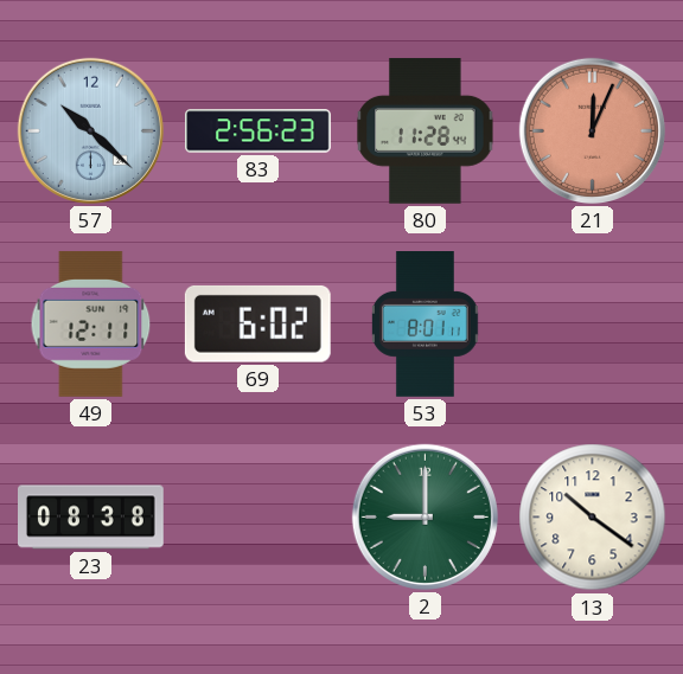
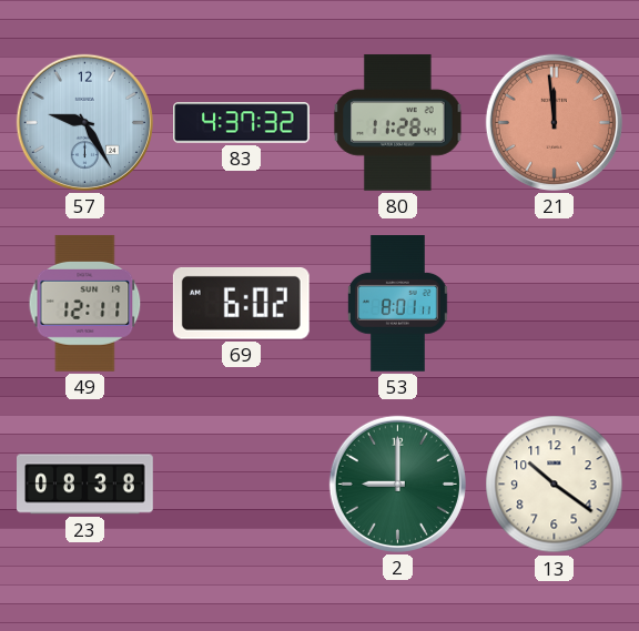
57: 10:22 -> 9:25 (84, 122)
83: 2:56 -> 4:37 (242, 123)
21: 12:04 -> 11:59 (554, 122)
